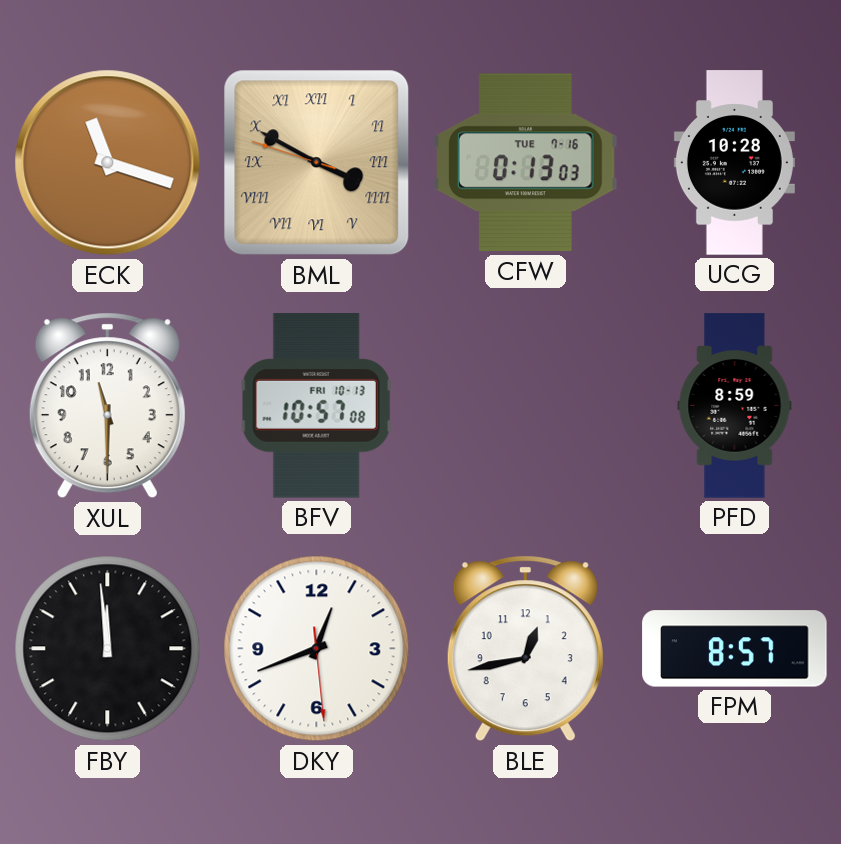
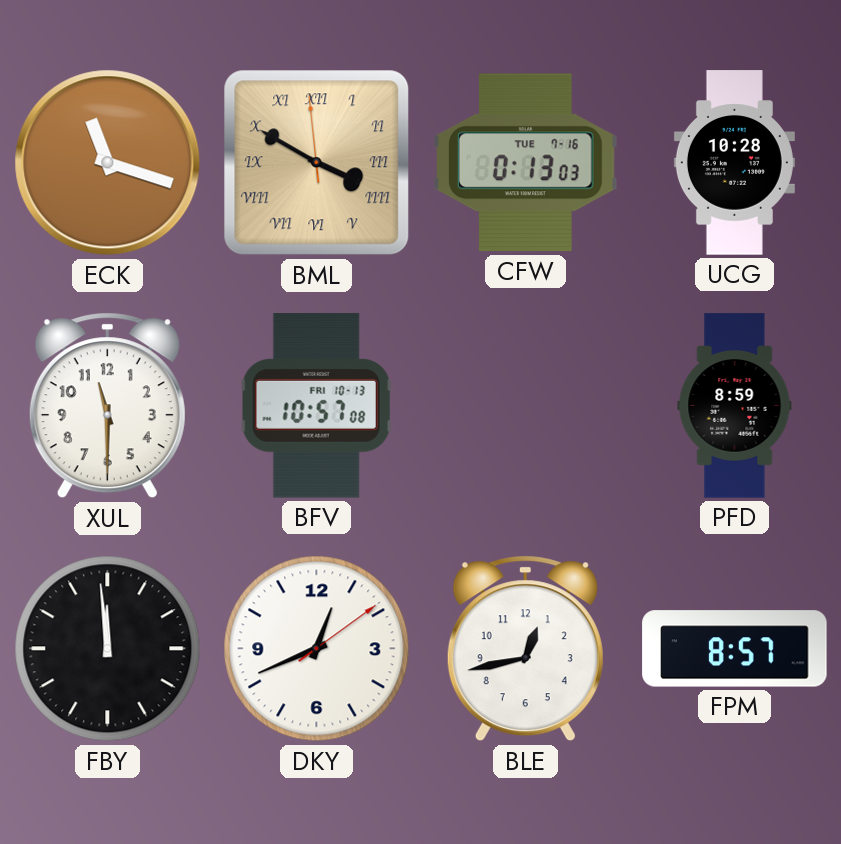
BML: 3:49:48 -> 3:49:59 (317, 163)
DKY: 12:41:29 -> 12:41:09 (317, 649)
